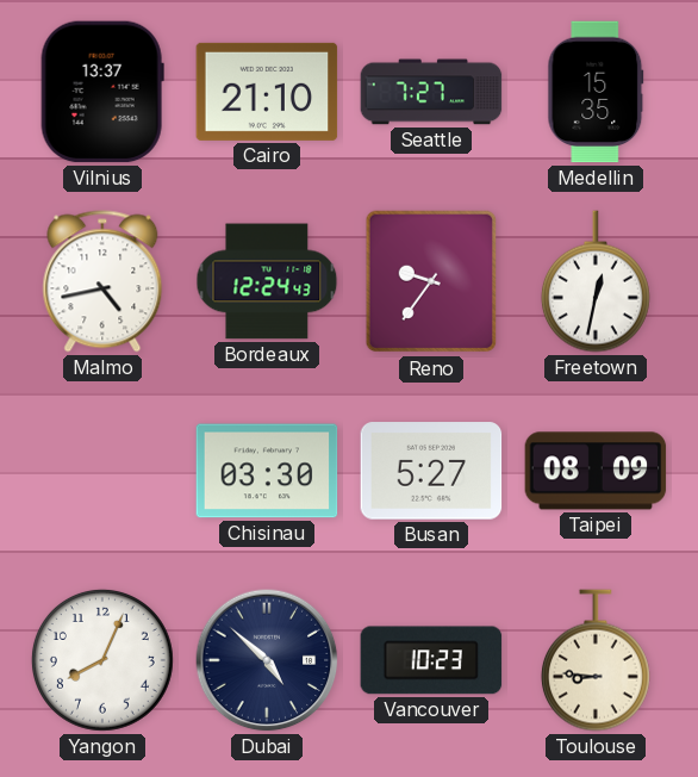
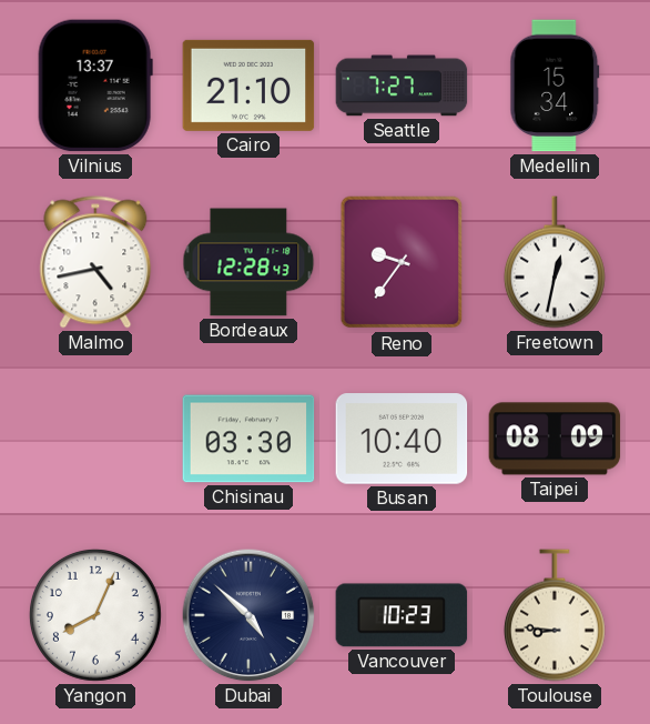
Medellin: 15:35 -> 15:34 (555, 86)
Bordeaux: 12:24 -> 12:28 (248, 262)
Busan: 5:27 -> 10:40 (402, 439)
